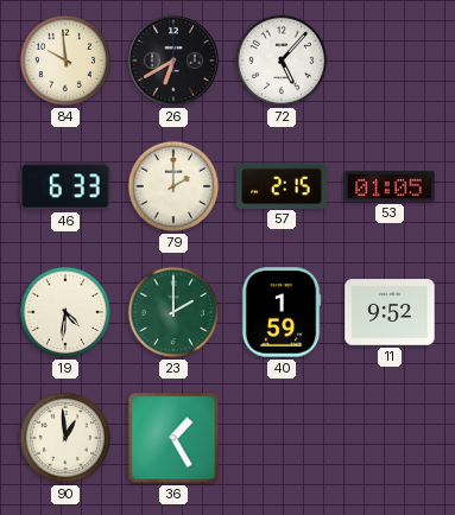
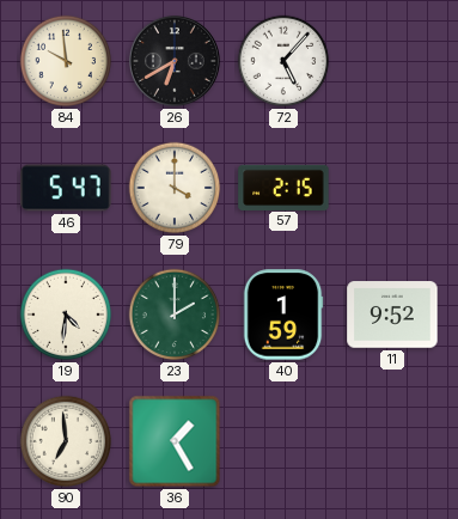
46: 6:33 -> 5:47 (66, 188)
79: 2:00 -> 4:00 (175, 188)
53: 01:05 -> none (390, 186)
90: 12:59 -> 6:59 (66, 441)
